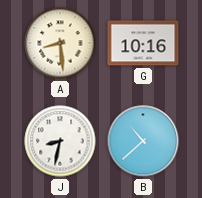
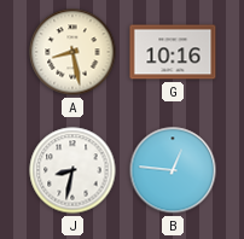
A: 8:29 -> 8:28 (72, 52)
B: 10:38 -> 12:46 (173, 170)
